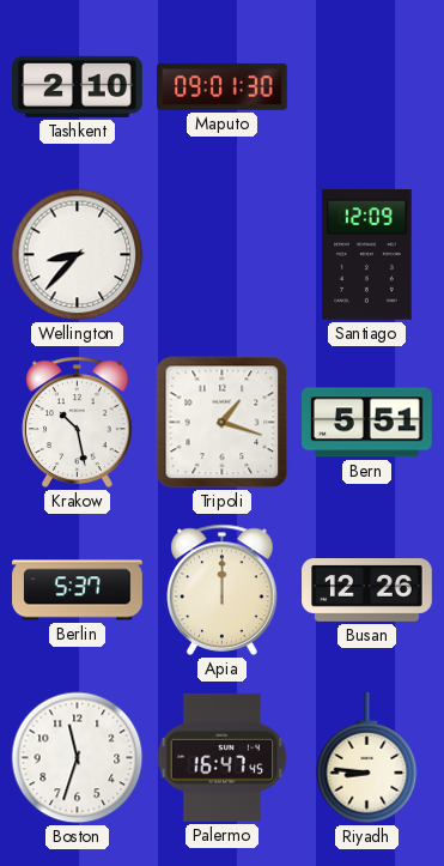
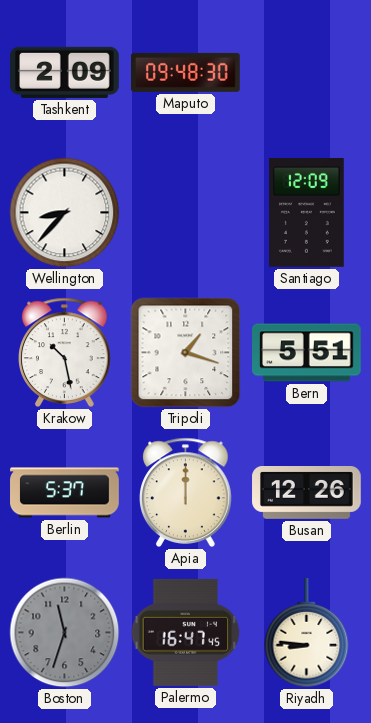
Tashkent: 2:10 -> 2:09 (65, 72)
Maputo: 09:01 -> 09:48 (186, 72)
Boston dial: white -> grey (65, 633)
